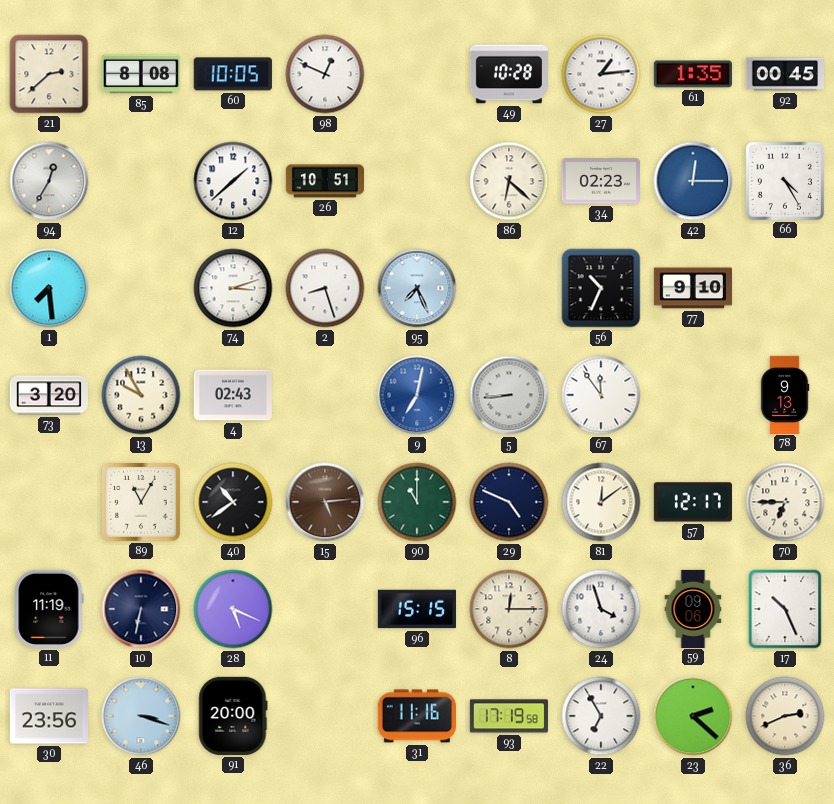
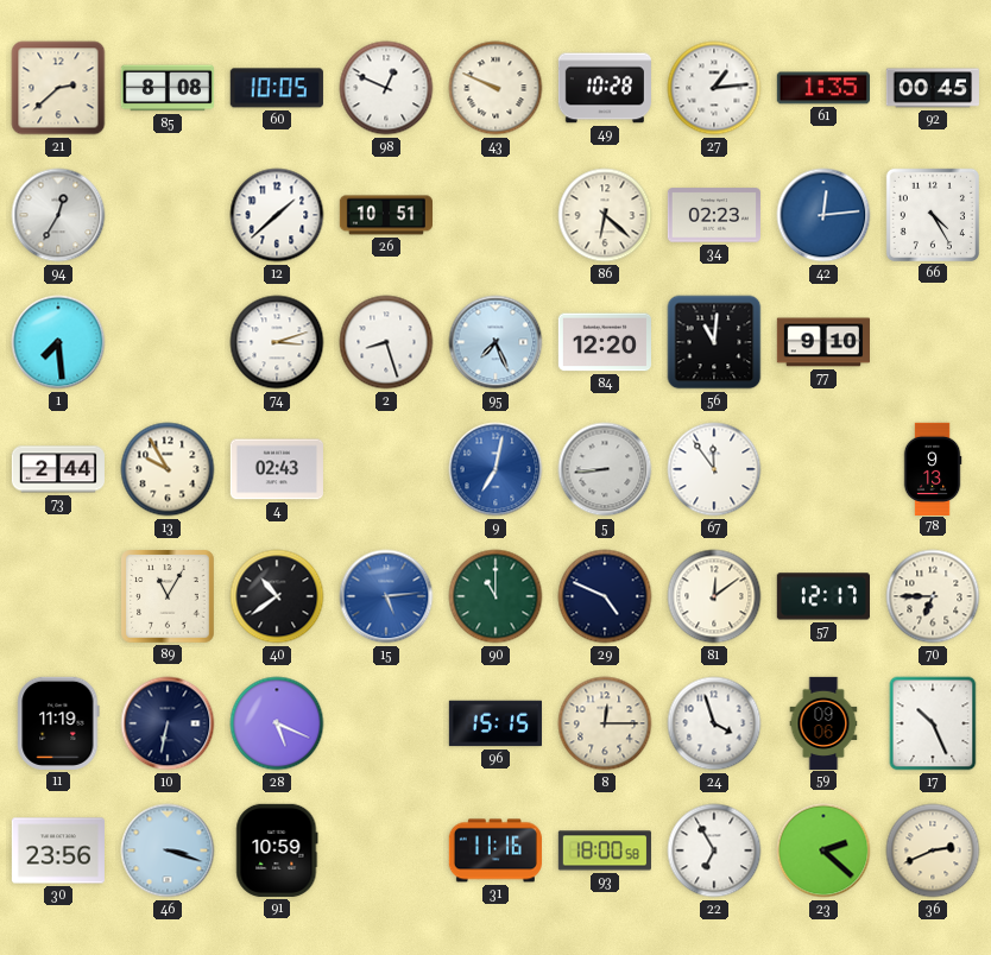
43: none -> 9:49 (495, 88)
42: 12:15 -> 12:14 (823, 215)
84: none -> 12:20 (605, 342)
56: 10:34 -> 11:01 (714, 342)
73: 3:20 -> 2:44 (58, 469)
15 dial: brown -> blue (386, 596)
91: 20:00 -> 10:59 (277, 850)
93: 17:19 -> 18:00 (605, 850)
